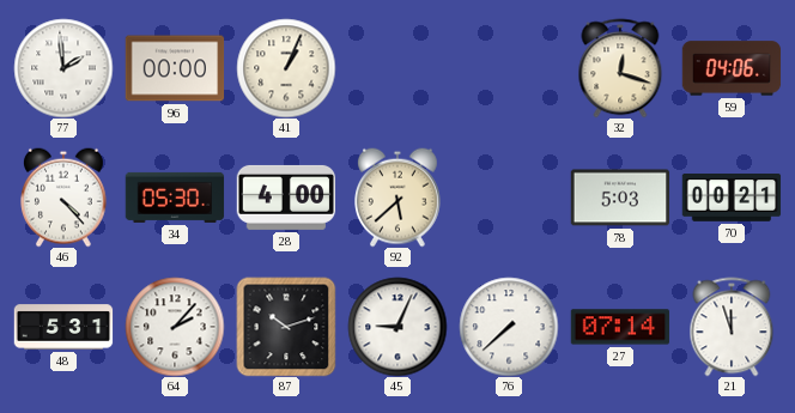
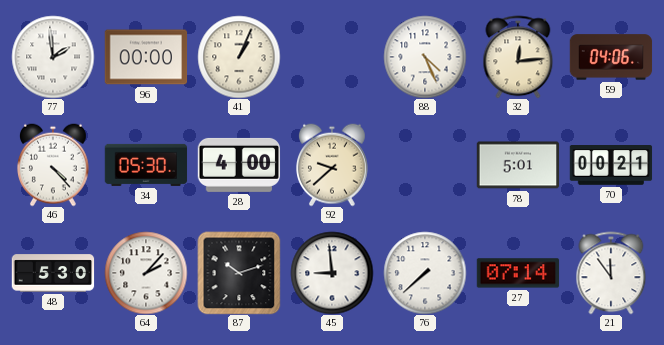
88: none -> 4:26 (425, 57)
32: 12:18 -> 12:14 (518, 57)
92: 5:38 -> 9:38 (333, 165)
78: 5:03 -> 5:01 (518, 165)
48: 5:31 -> 5:30 (53, 273)
45: 9:04 -> 8:59 (332, 273)
21: 11:57 -> 11:54 (611, 273)
